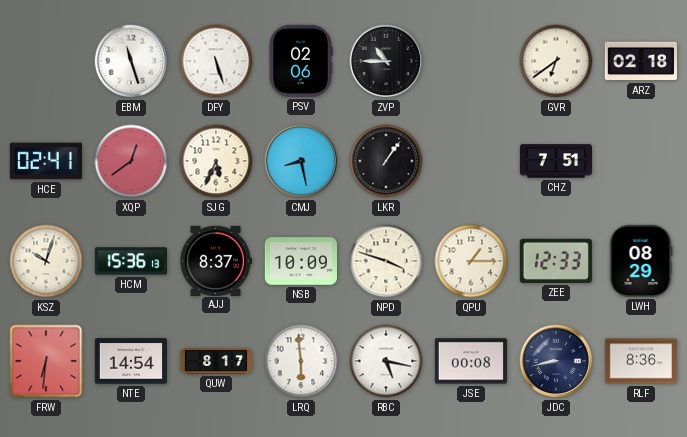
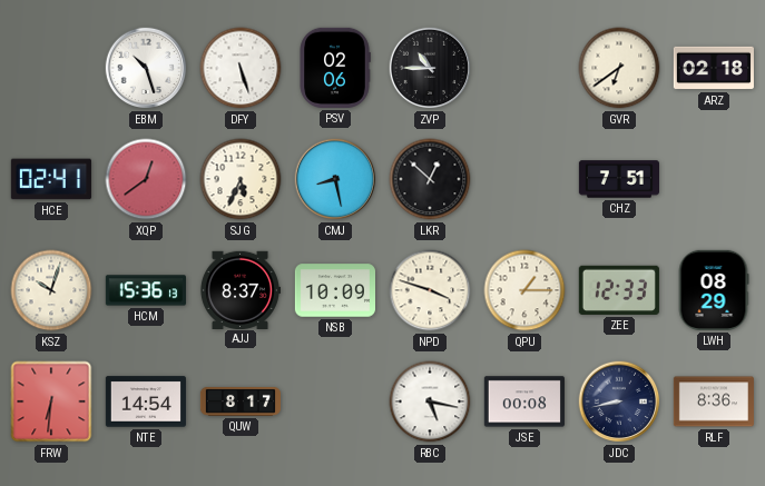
EBM: 11:27 -> 10:27 (146, 68)
LKR: 1:06 -> 12:52 (430, 179)
LRQ: 5:59 -> none (301, 361)
